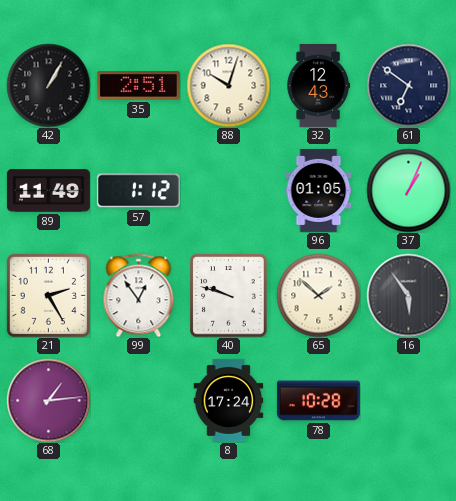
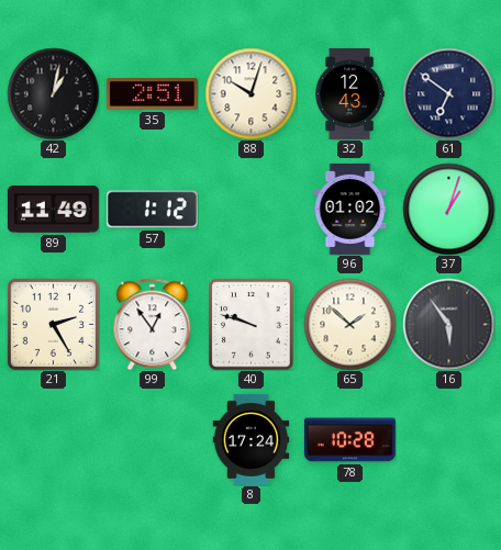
42: 1:05 -> 1:02 (53, 93)
96: 01:05 -> 01:02 (350, 209)
37: 1:04 -> 1:03 (448, 209)
68: 1:14 -> none (48, 400)
